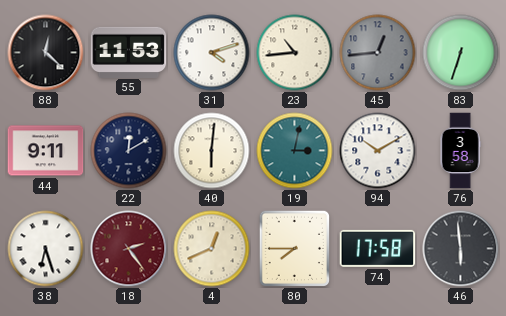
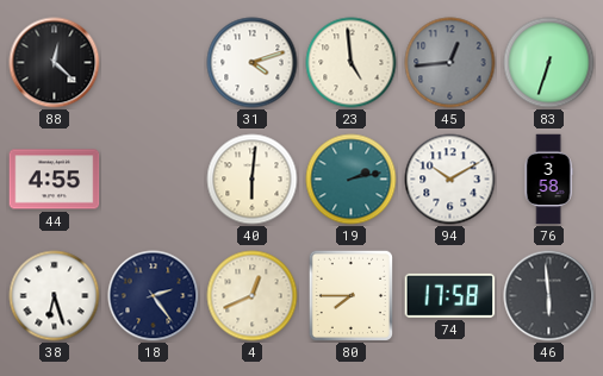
55: 11:53 -> none (129, 52)
23: 10:44 -> 4:59 (352, 63)
44: 9:11 -> 4:55 (55, 180)
22: 12:10 -> none (129, 151)
19: 3:02 -> 2:13 (352, 180)
18 dial: burgundy -> navy (154, 296)
